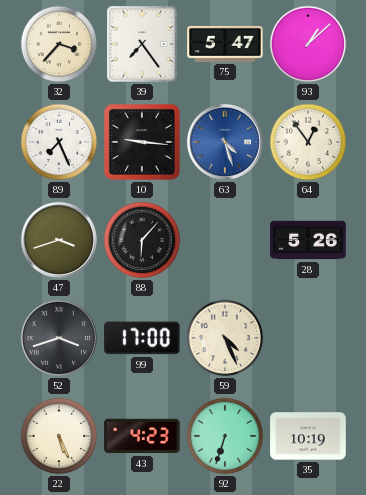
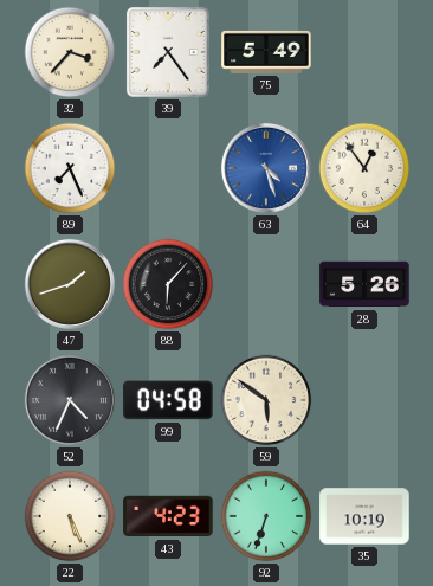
75: 5:47 -> 5:49 (266, 52)
93: 1:08 -> none (308, 44)
10: 9:16 -> none (142, 142)
47: 3:42 -> 1:42 (70, 284)
52: 3:42 -> 4:34 (70, 400)
99: 17:00 -> 04:58 (168, 400)
59: 4:26 -> 5:51 (266, 400)
